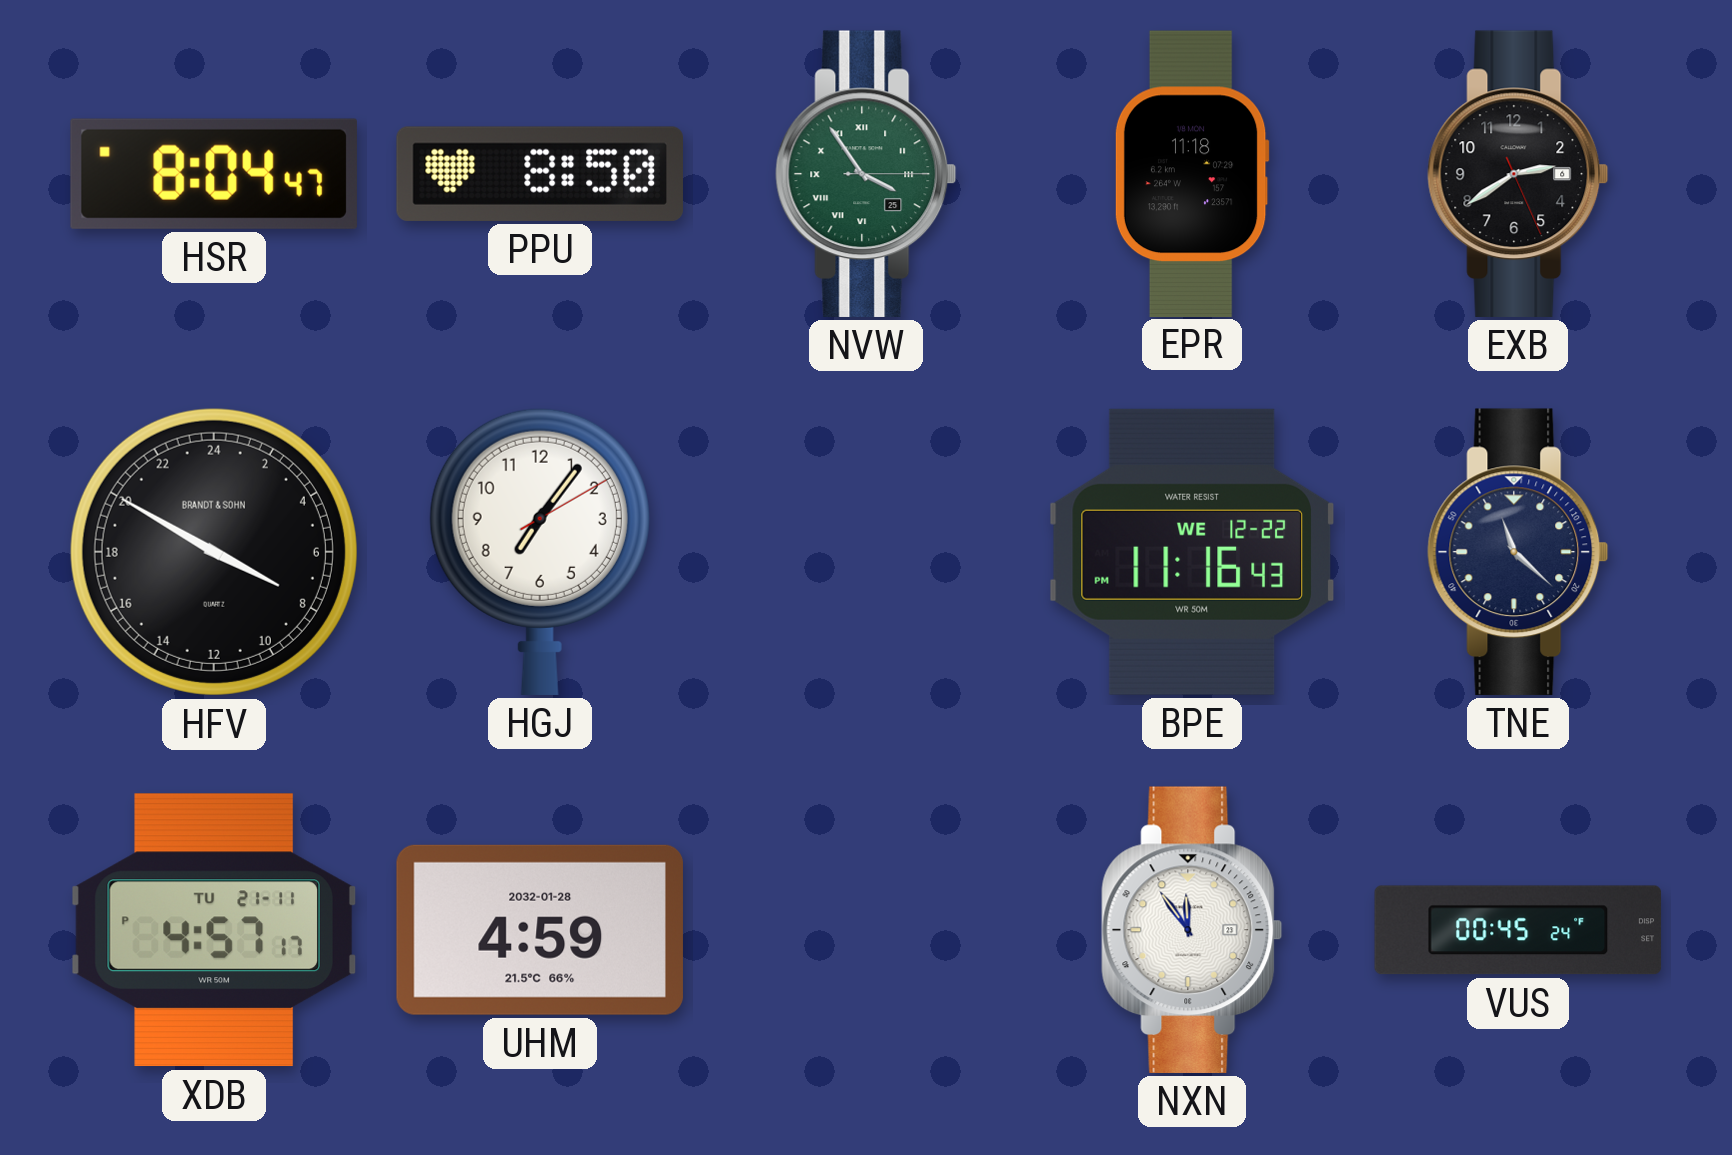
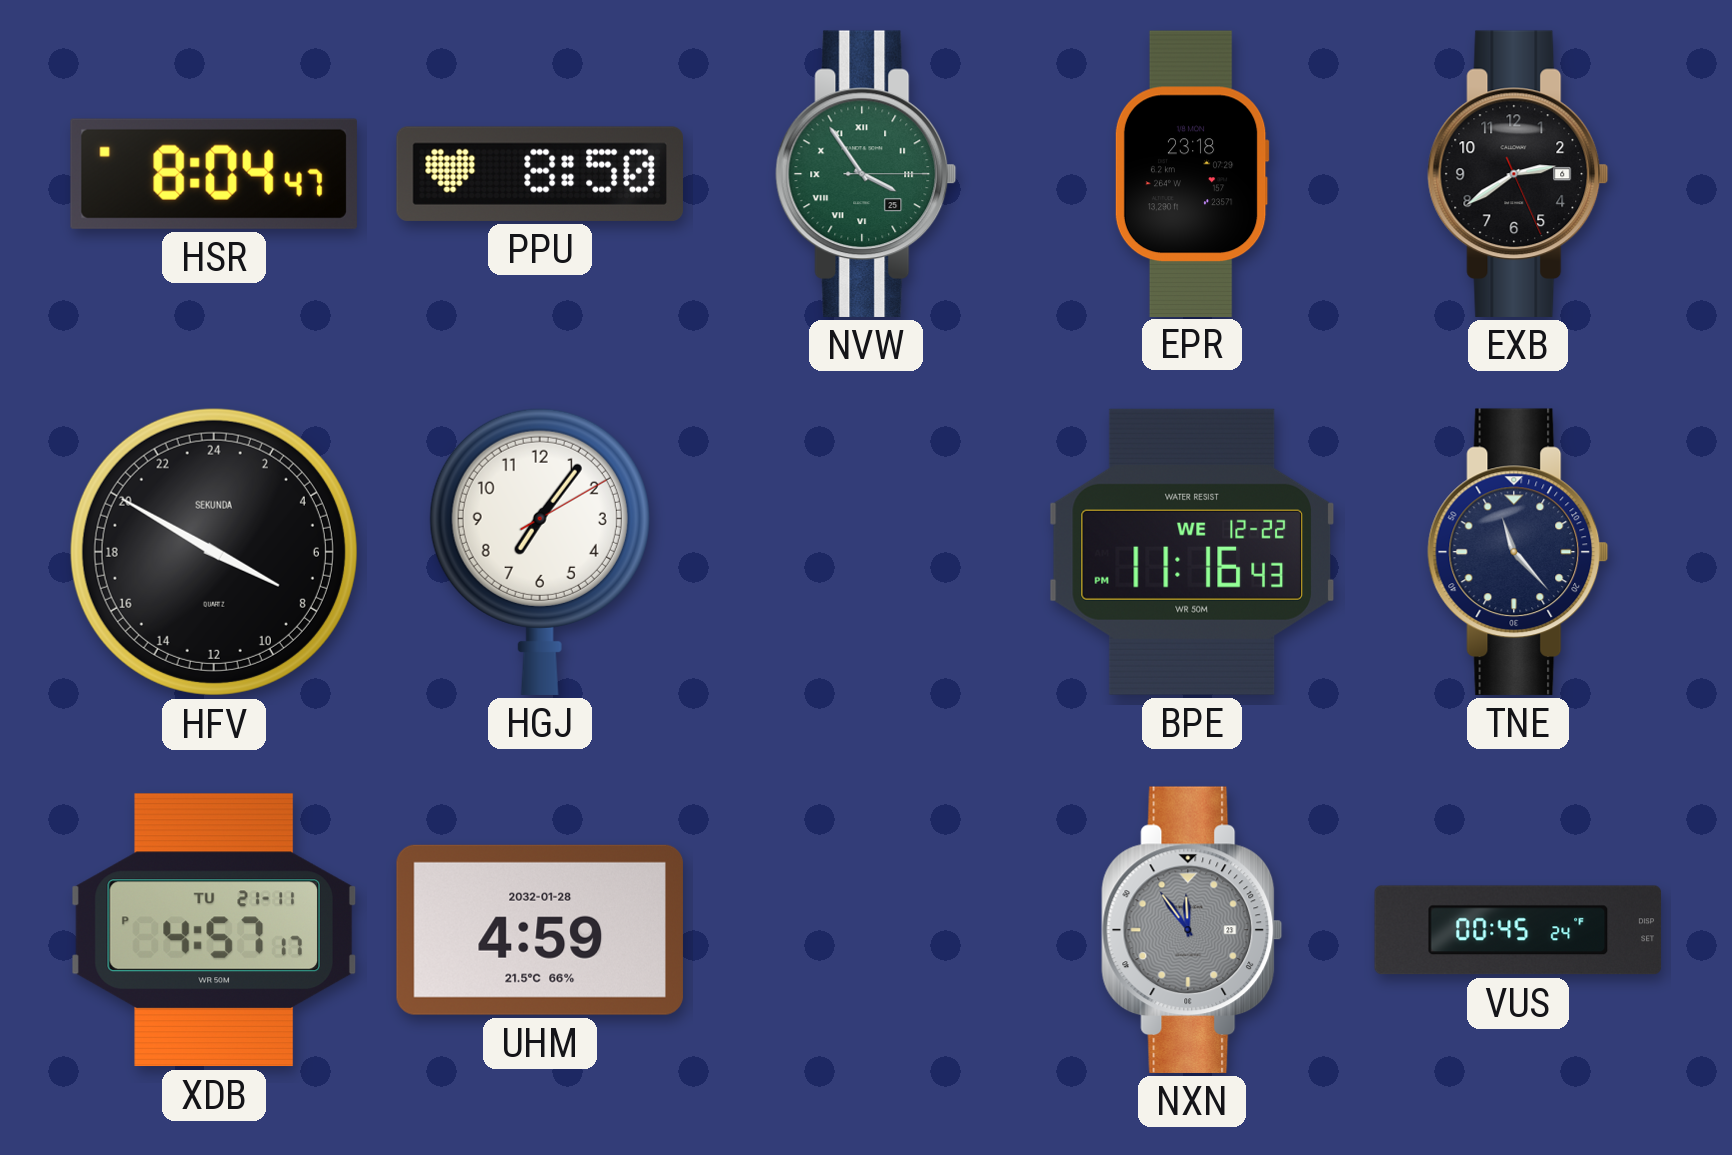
EPR: 11:18 -> 23:18 (1192, 173)
HFV brand: BRANDT & SOHN -> SEKUNDA (214, 552)
TNE: 11:22 -> 11:23 (1518, 552)
NXN dial: white -> grey (1192, 930)
